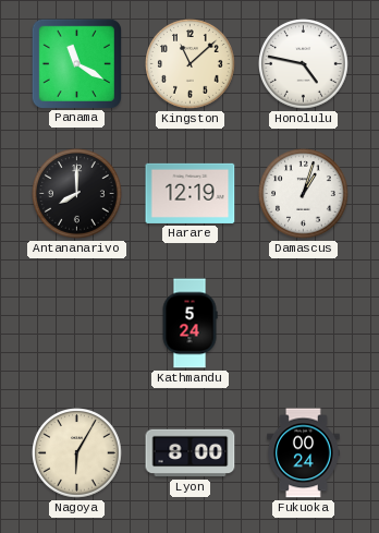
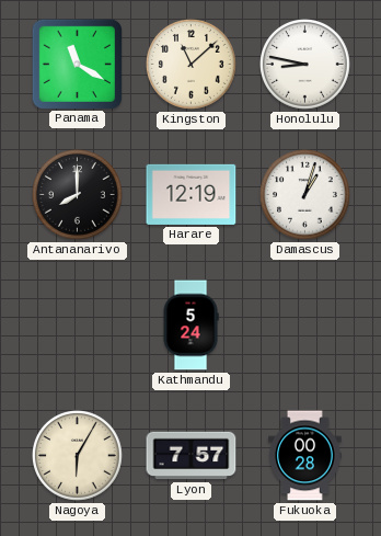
Honolulu: 4:47 -> 8:47 (305, 65)
Lyon: 8:00 -> 7:57 (192, 456)
Fukuoka: 00:24 -> 00:28 (305, 456)
